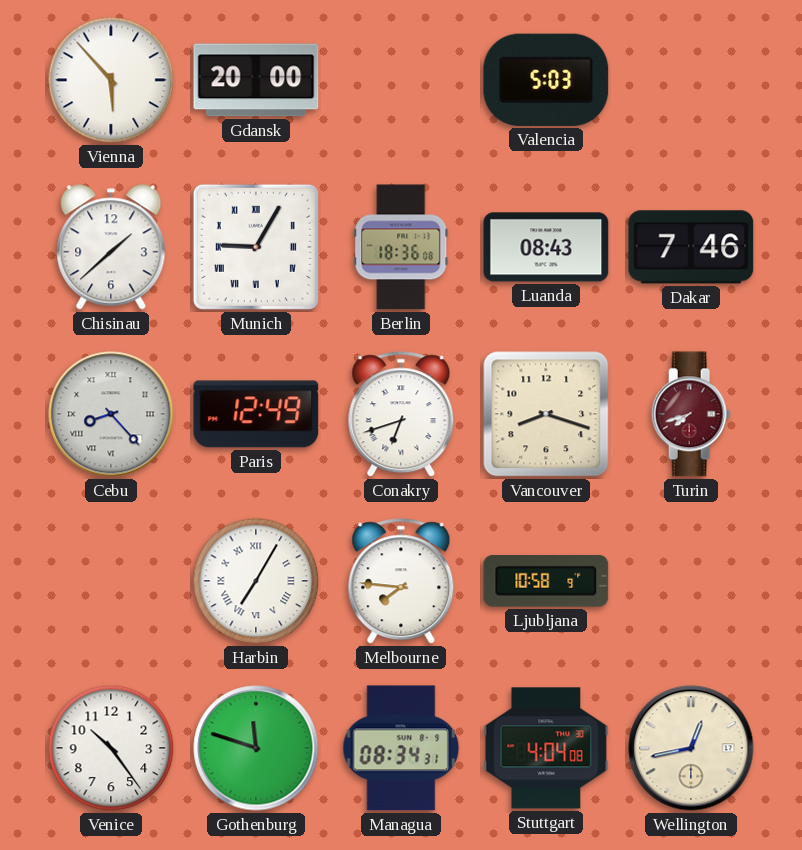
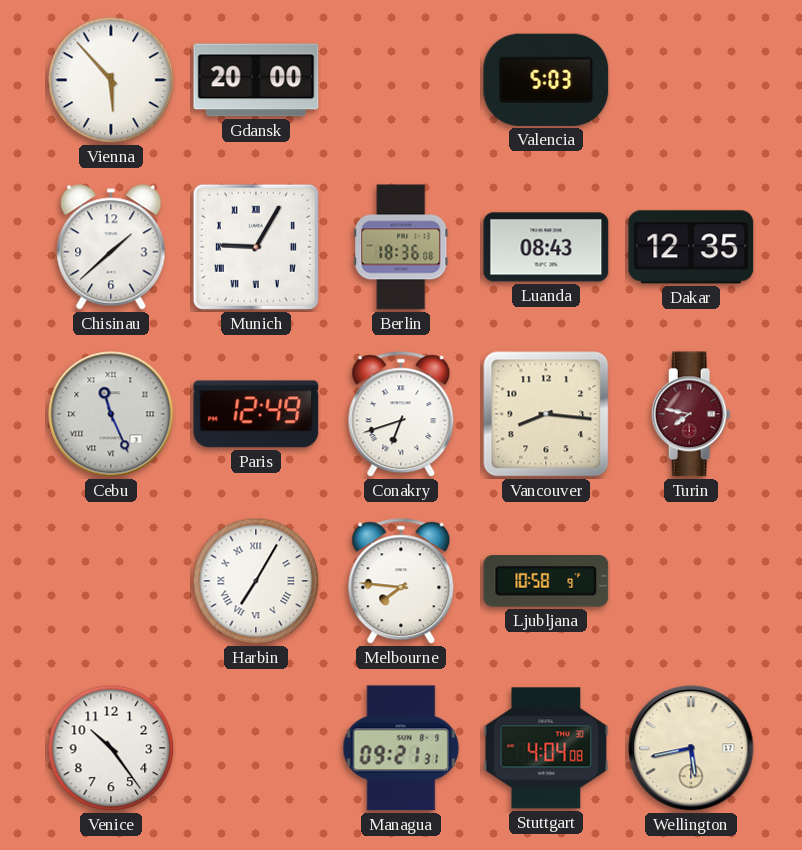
Dakar: 7:46 -> 12:35 (691, 247)
Cebu: 8:23 -> 11:26 (111, 414)
Vancouver: 8:18 -> 8:16 (546, 414)
Turin: 7:42 -> 7:47 (691, 414)
Gothenburg: 11:48 -> none (256, 748)
Managua: 08:34 -> 09:21 (401, 748)
Wellington: 12:43 -> 5:43 (691, 748)
